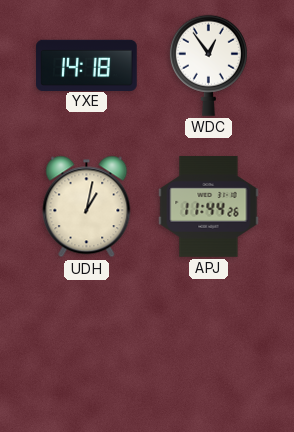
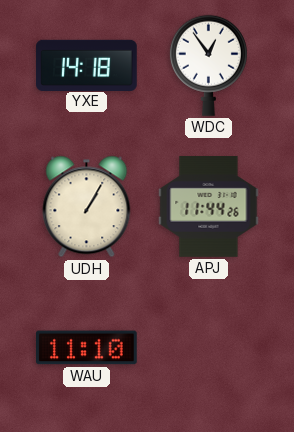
UDH: 1:02 -> 1:05 (87, 207)
WAU: none -> 11:10 (87, 348)
